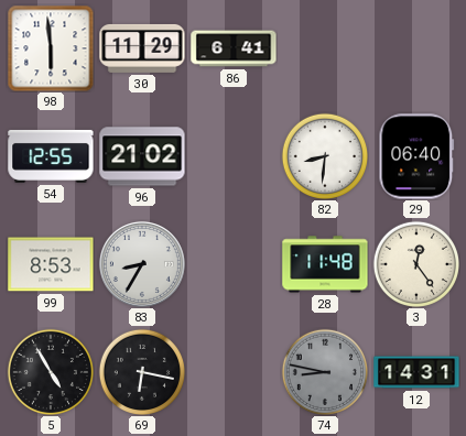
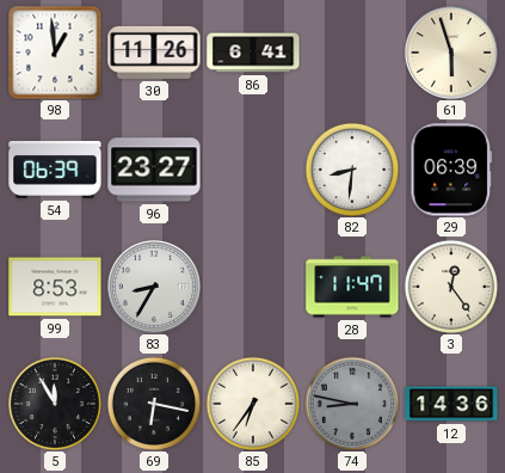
98: 5:59 -> 12:59 (55, 53)
30: 11:29 -> 11:26 (154, 53)
61: none -> 5:57 (451, 53)
54: 12:55 -> 06:39 (55, 170)
96: 21:02 -> 23:27 (154, 170)
29: 06:40 -> 06:39 (451, 170)
28: 11:48 -> 11:47 (352, 287)
5: 4:55 -> 11:55 (54, 403)
85: none -> 6:36 (252, 403)
12: 14:31 -> 14:36 (451, 404)
